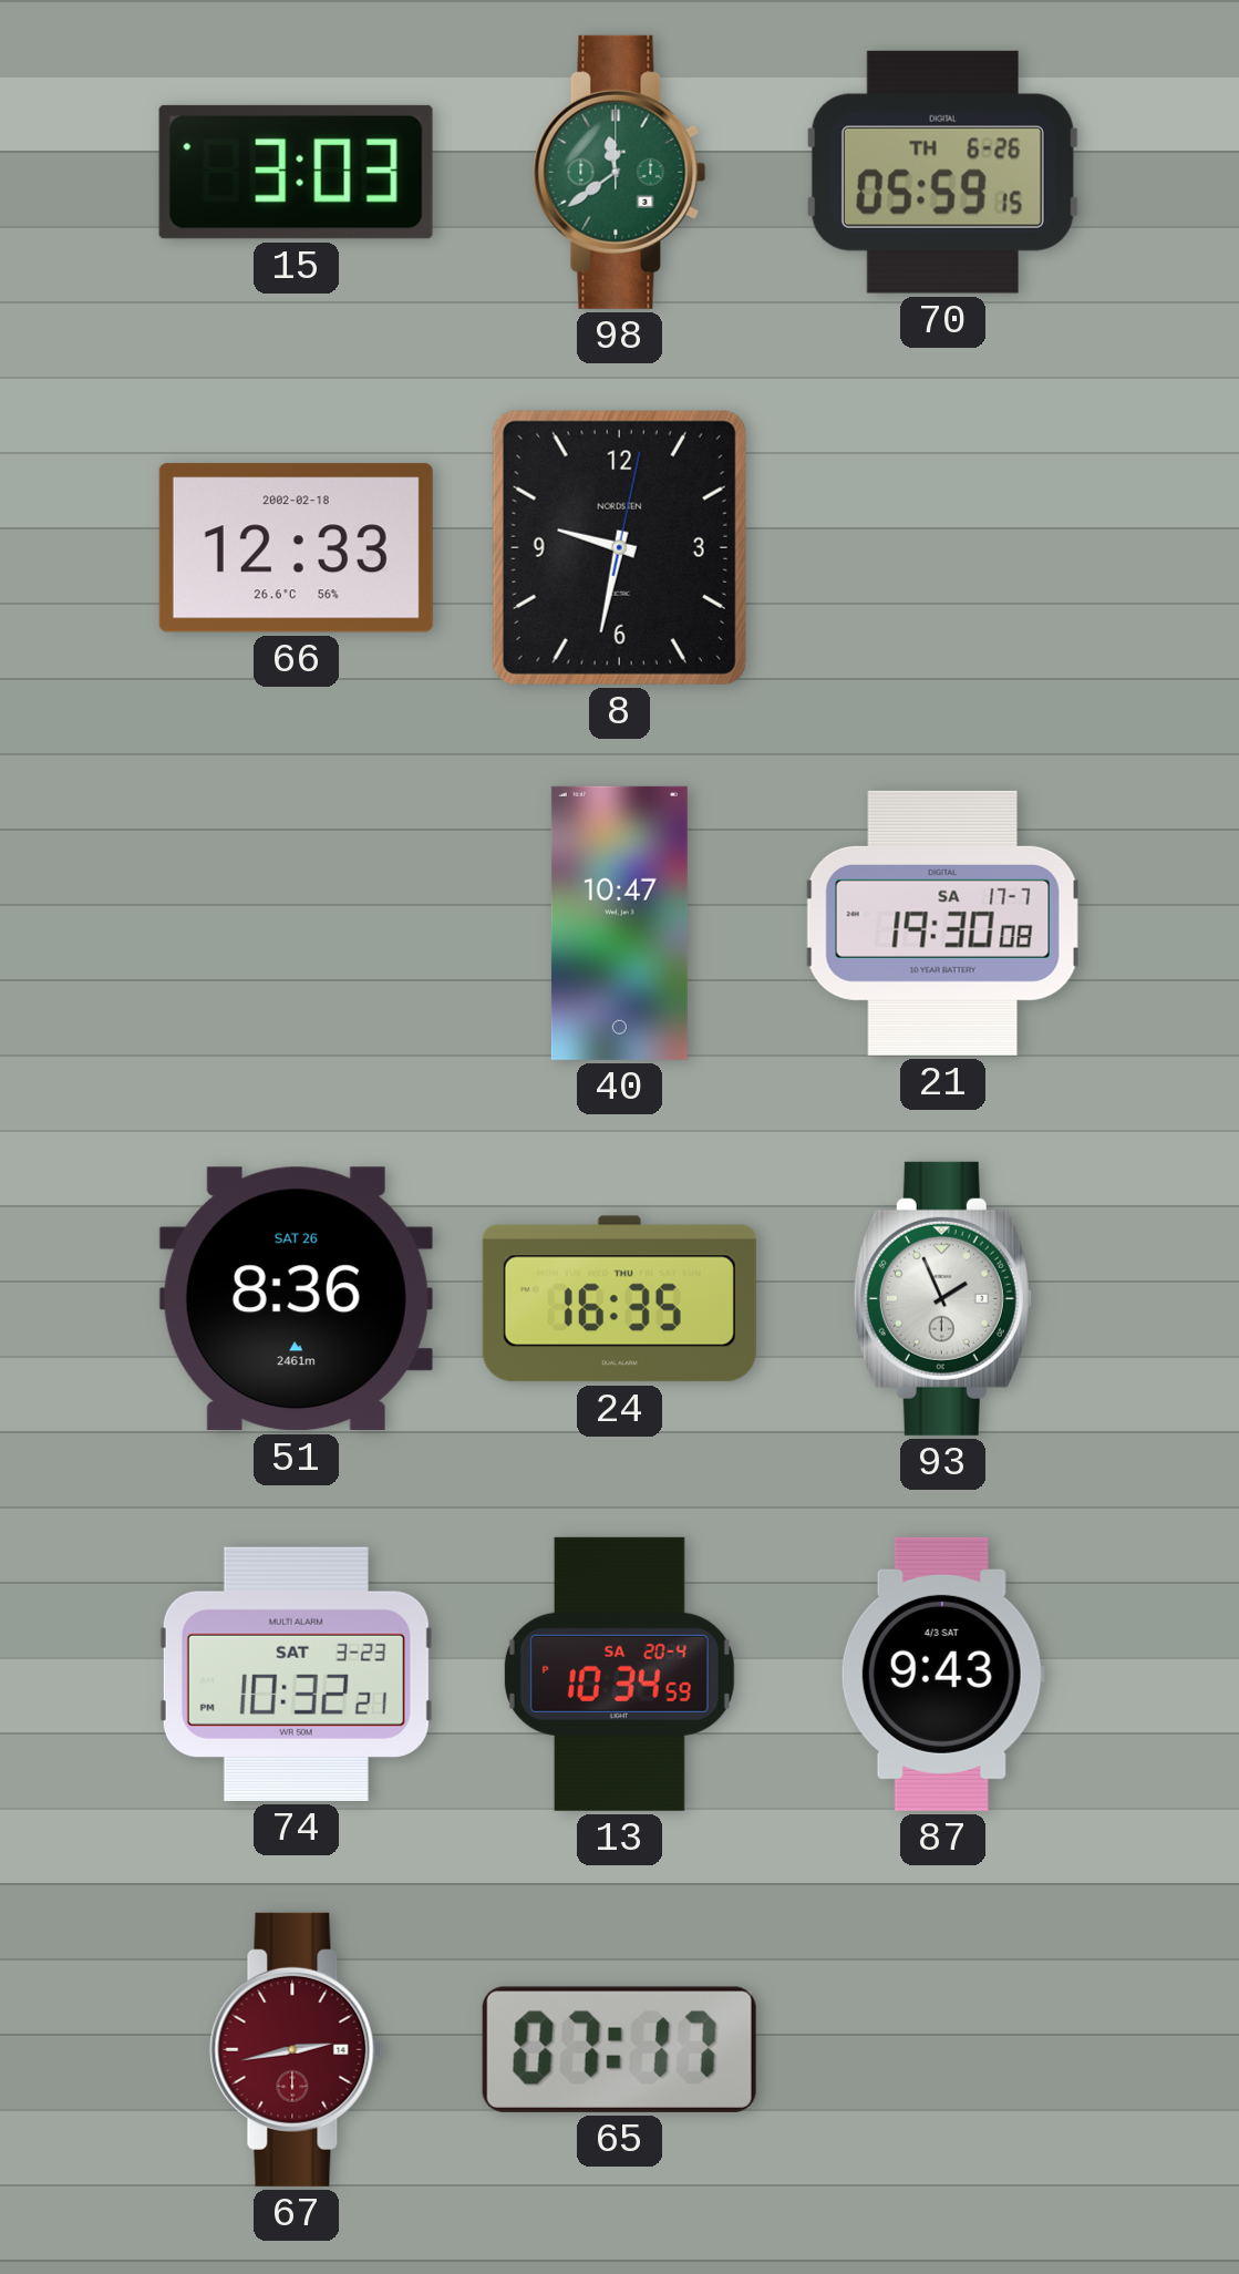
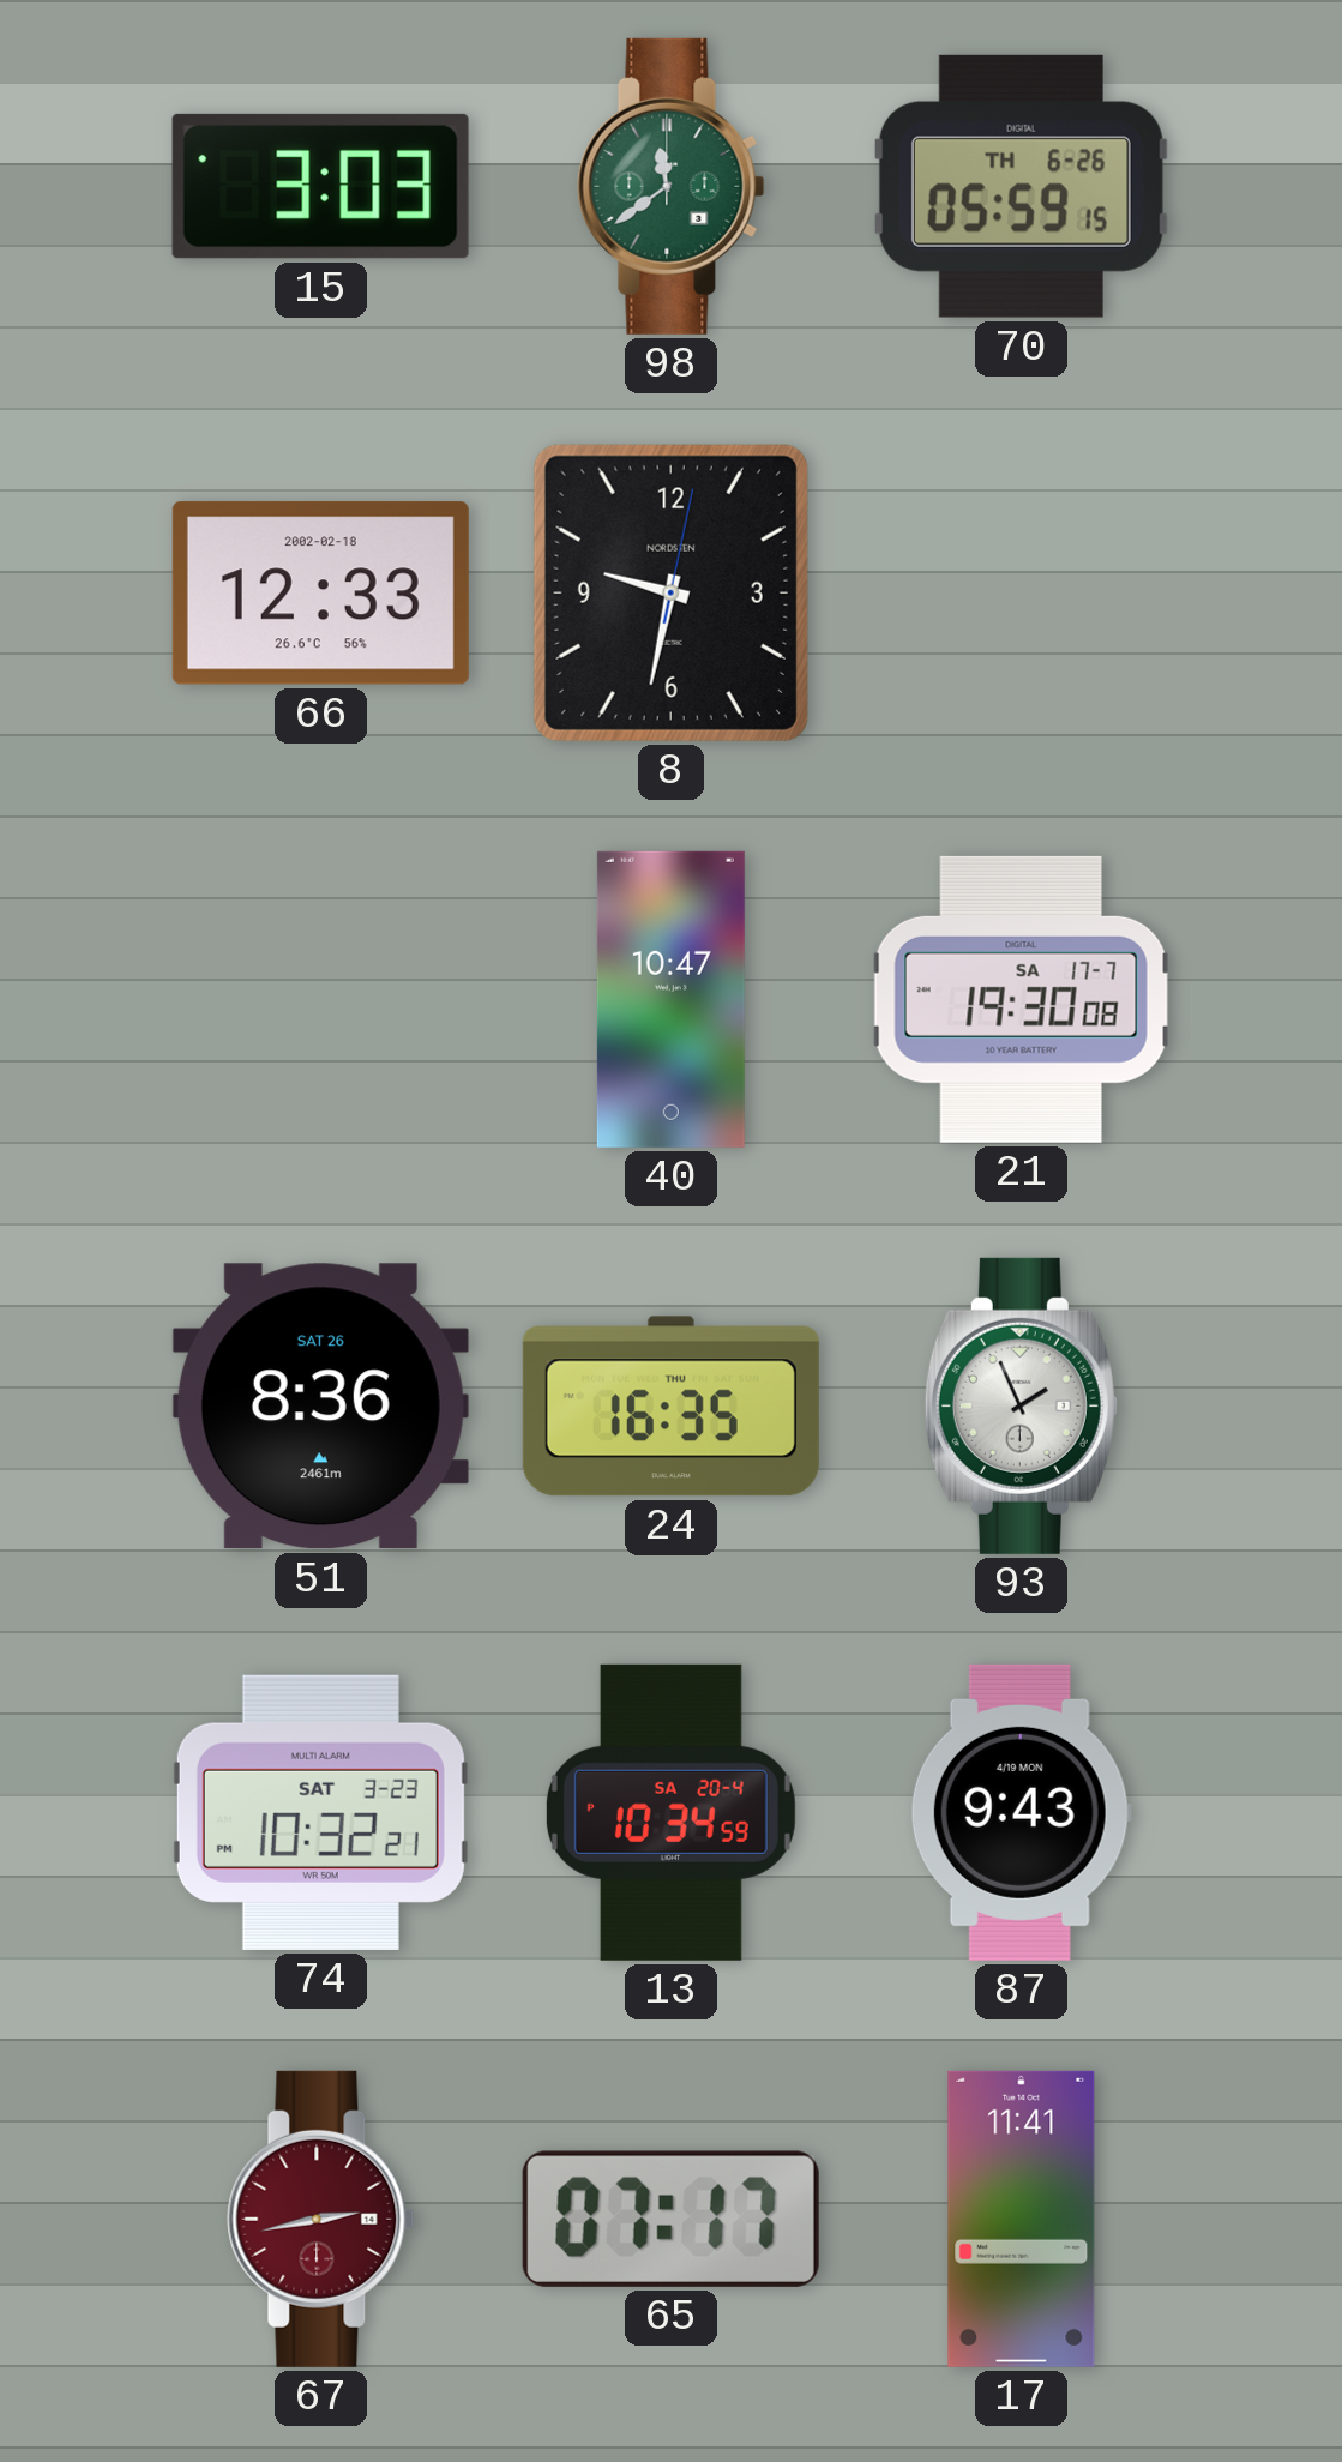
87 date: 4/3 SAT -> 4/19 MON (1021, 1812)
17: none -> 11:41 (1022, 2219)
